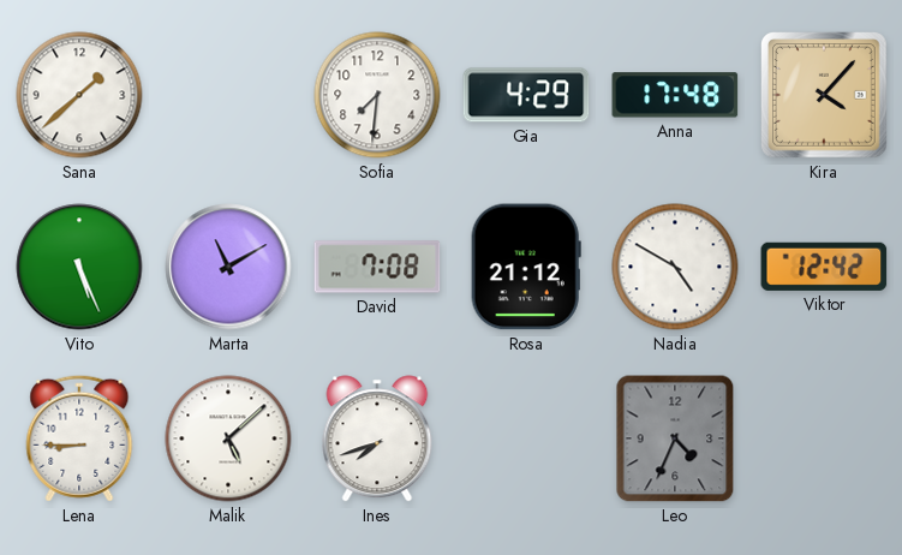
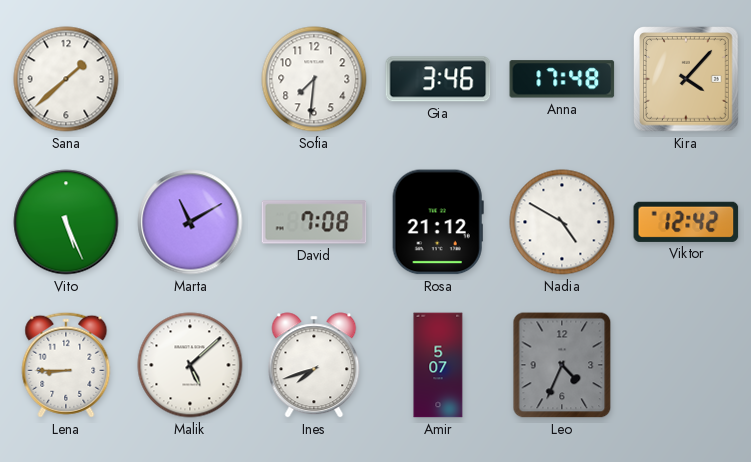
Gia: 4:29 -> 3:46 (438, 79)
Amir: none -> 5:07 (438, 365)
